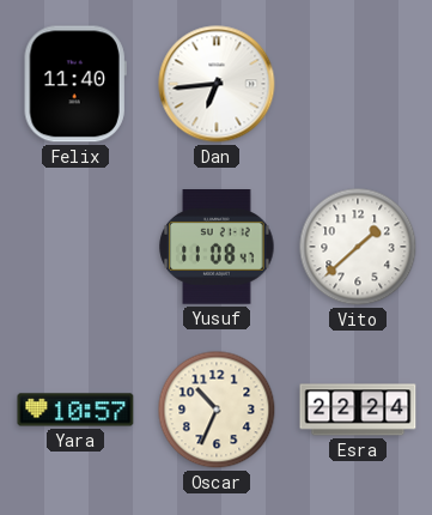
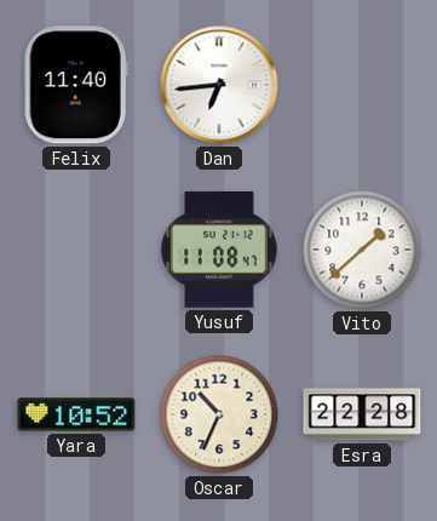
Yara: 10:57 -> 10:52 (76, 414)
Esra: 22:24 -> 22:28 (362, 414)
